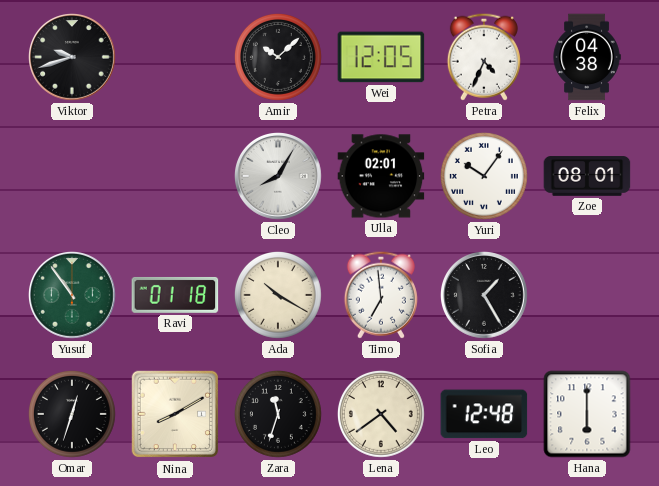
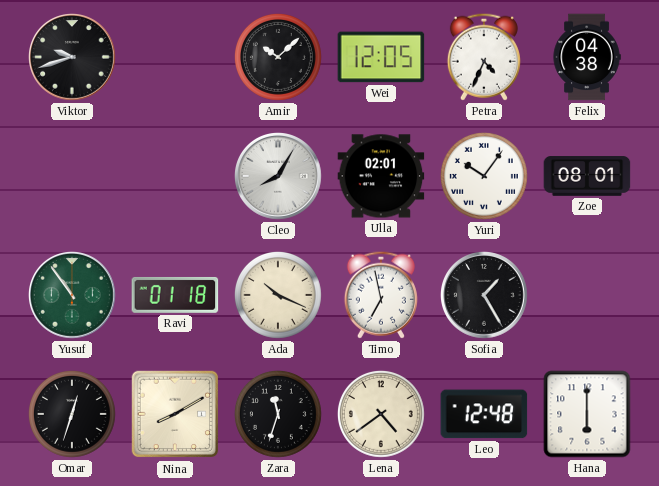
Ada: 10:20 -> 10:19 (278, 295)
Timo: 6:59 -> 6:58 (381, 295)
